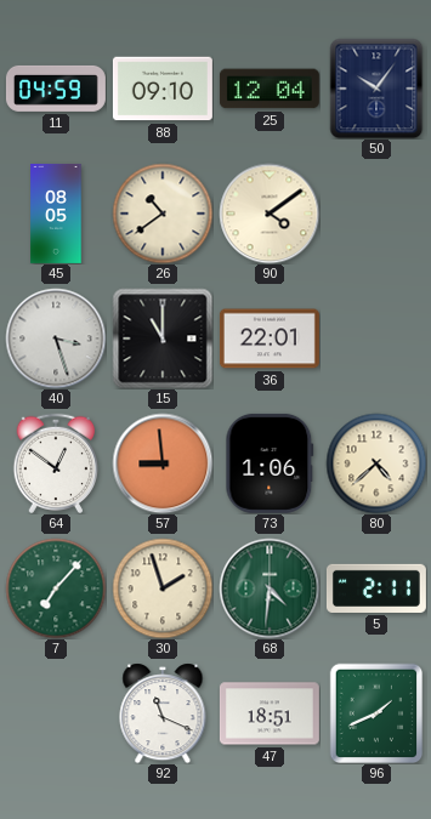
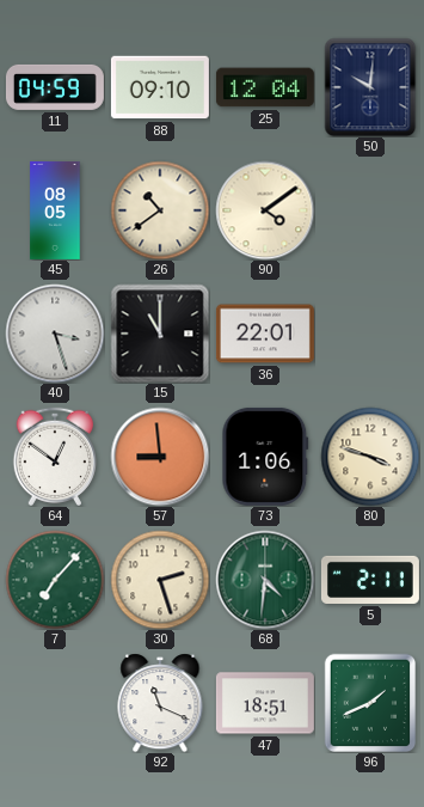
50: 10:06 -> 10:01 (370, 87)
80: 4:38 -> 3:48 (370, 457)
30: 1:57 -> 2:27 (160, 580)
